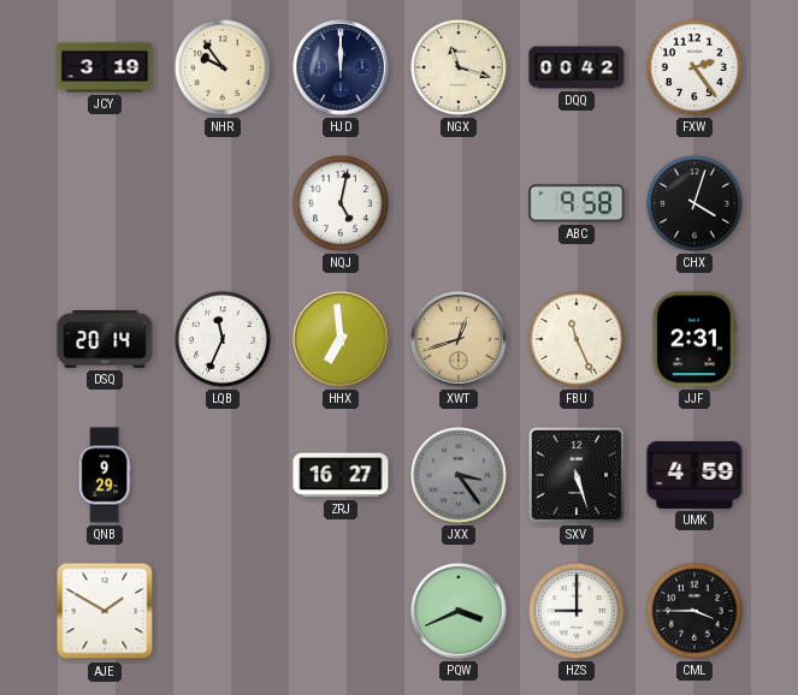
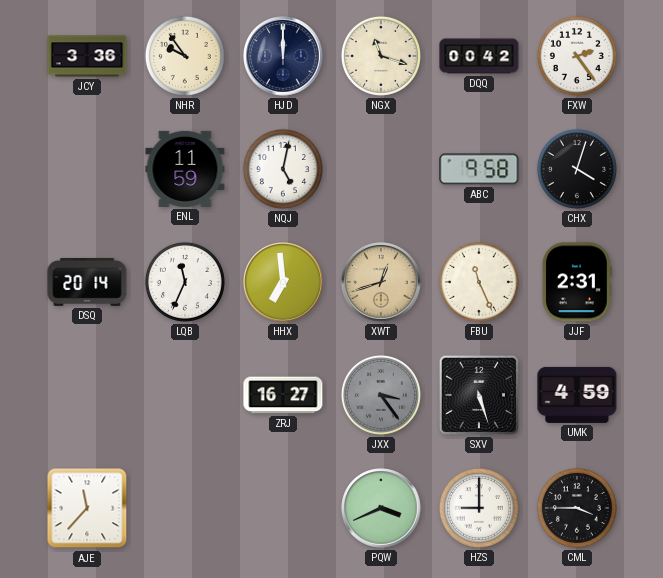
JCY: 3:19 -> 3:36 (87, 56)
ENL: none -> 11:59 (185, 169)
QNB: 9:29 -> none (105, 475)
AJE: 1:50 -> 11:37 (87, 508)
